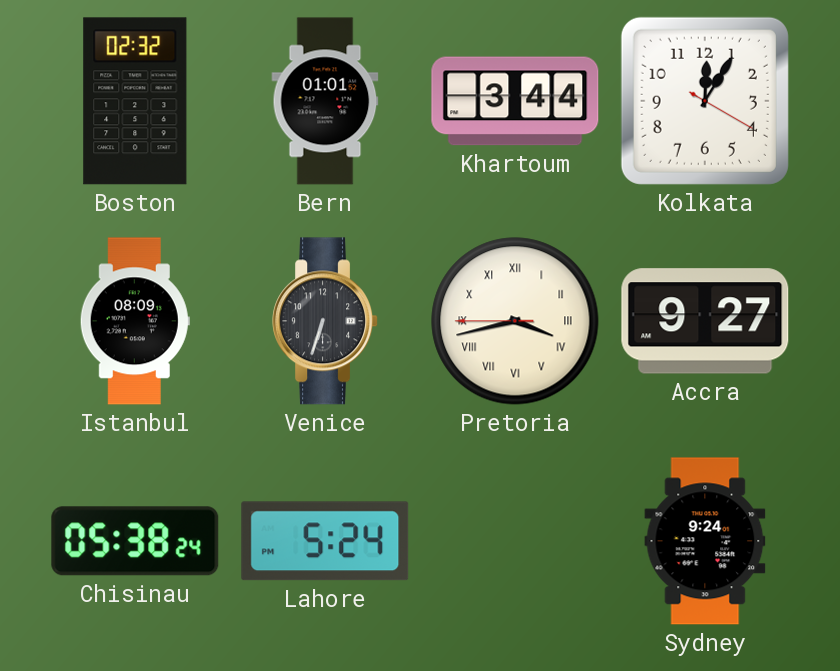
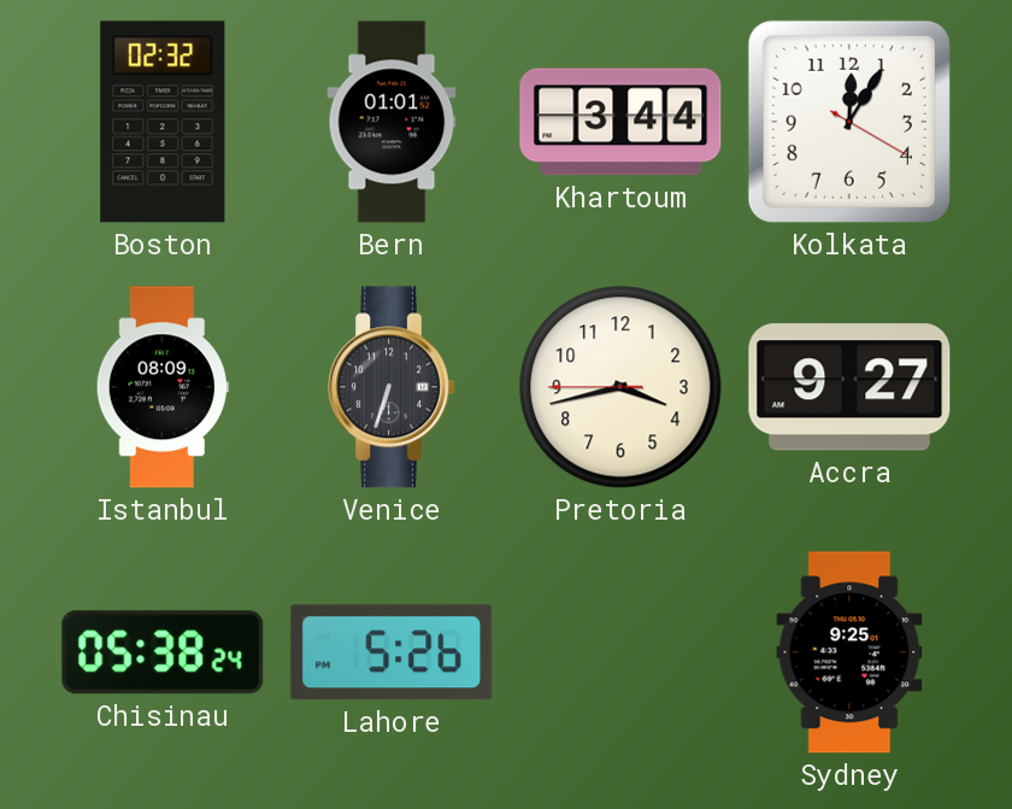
Pretoria numerals: Roman -> Arabic (620, 387)
Lahore: 5:24 -> 5:26 (392, 652)
Sydney: 9:24 -> 9:25 (849, 652)
